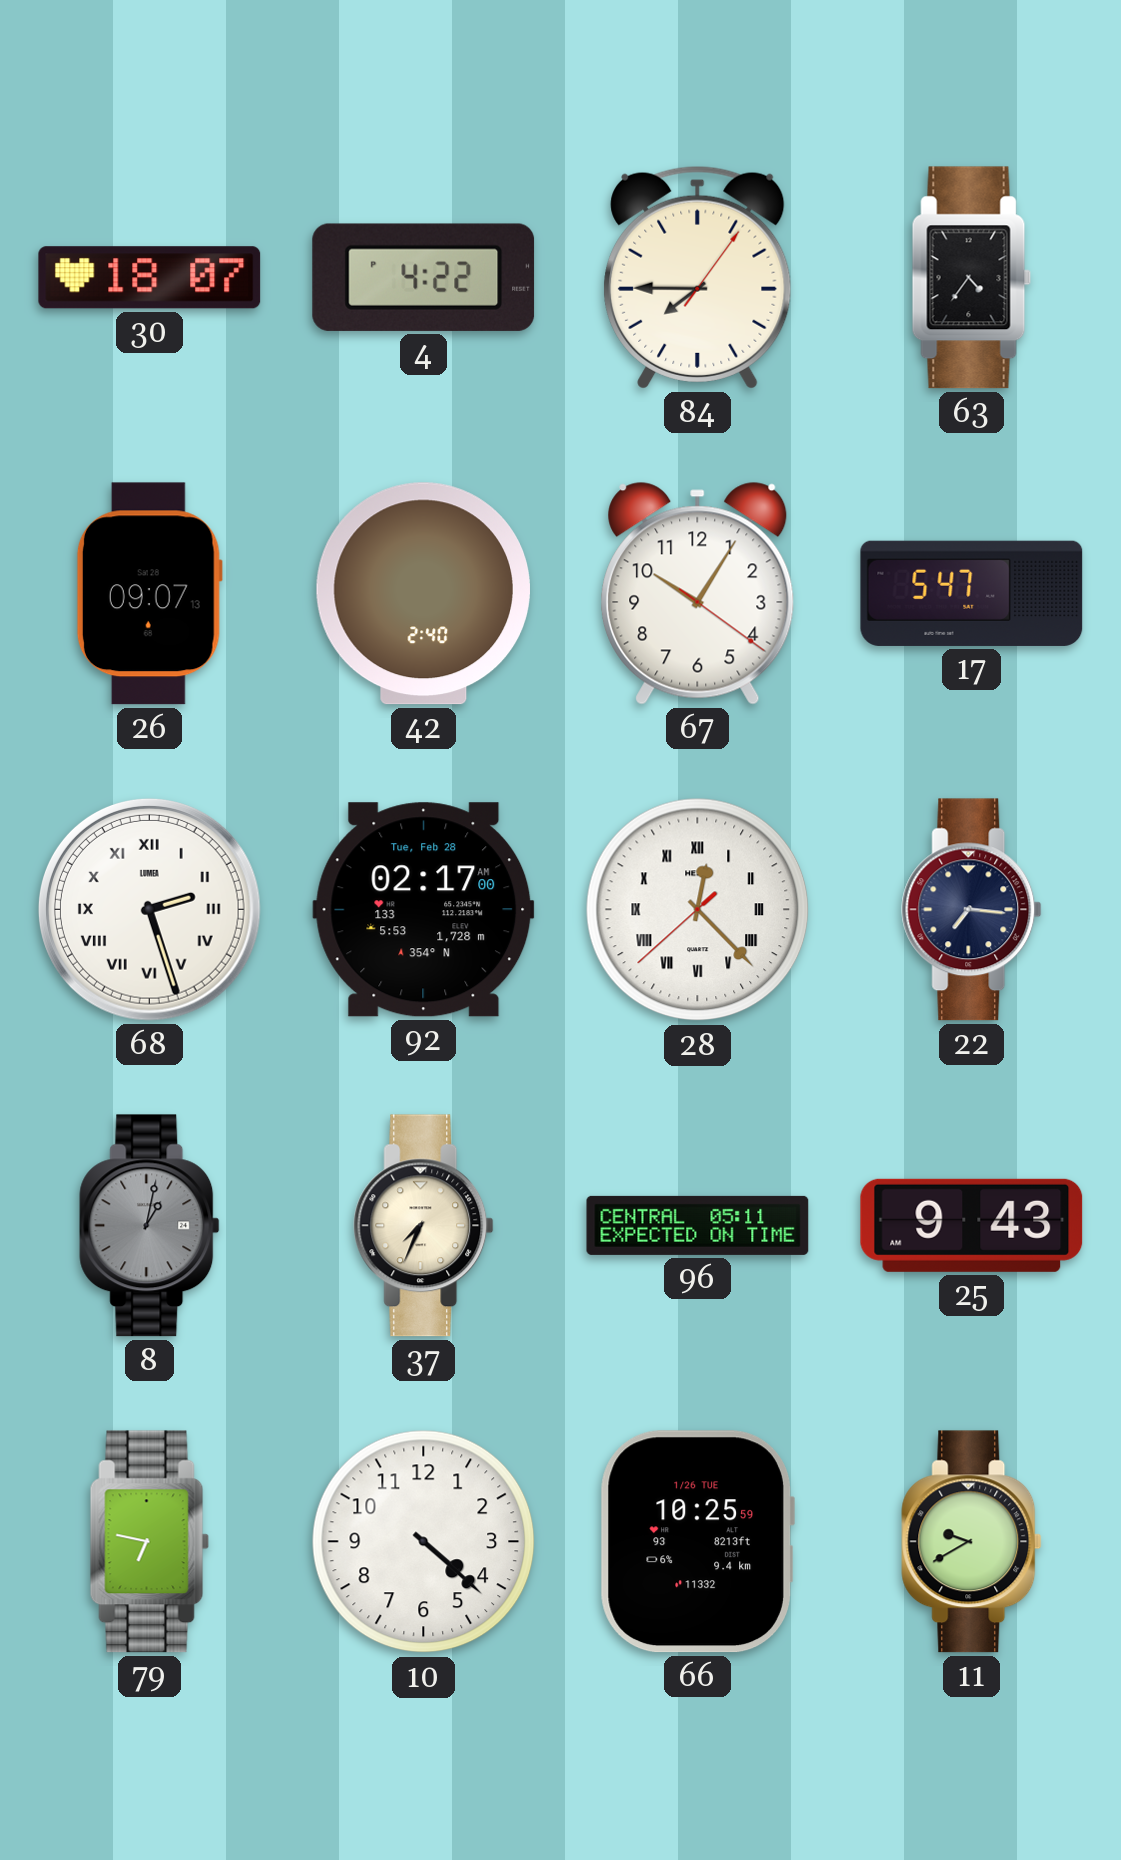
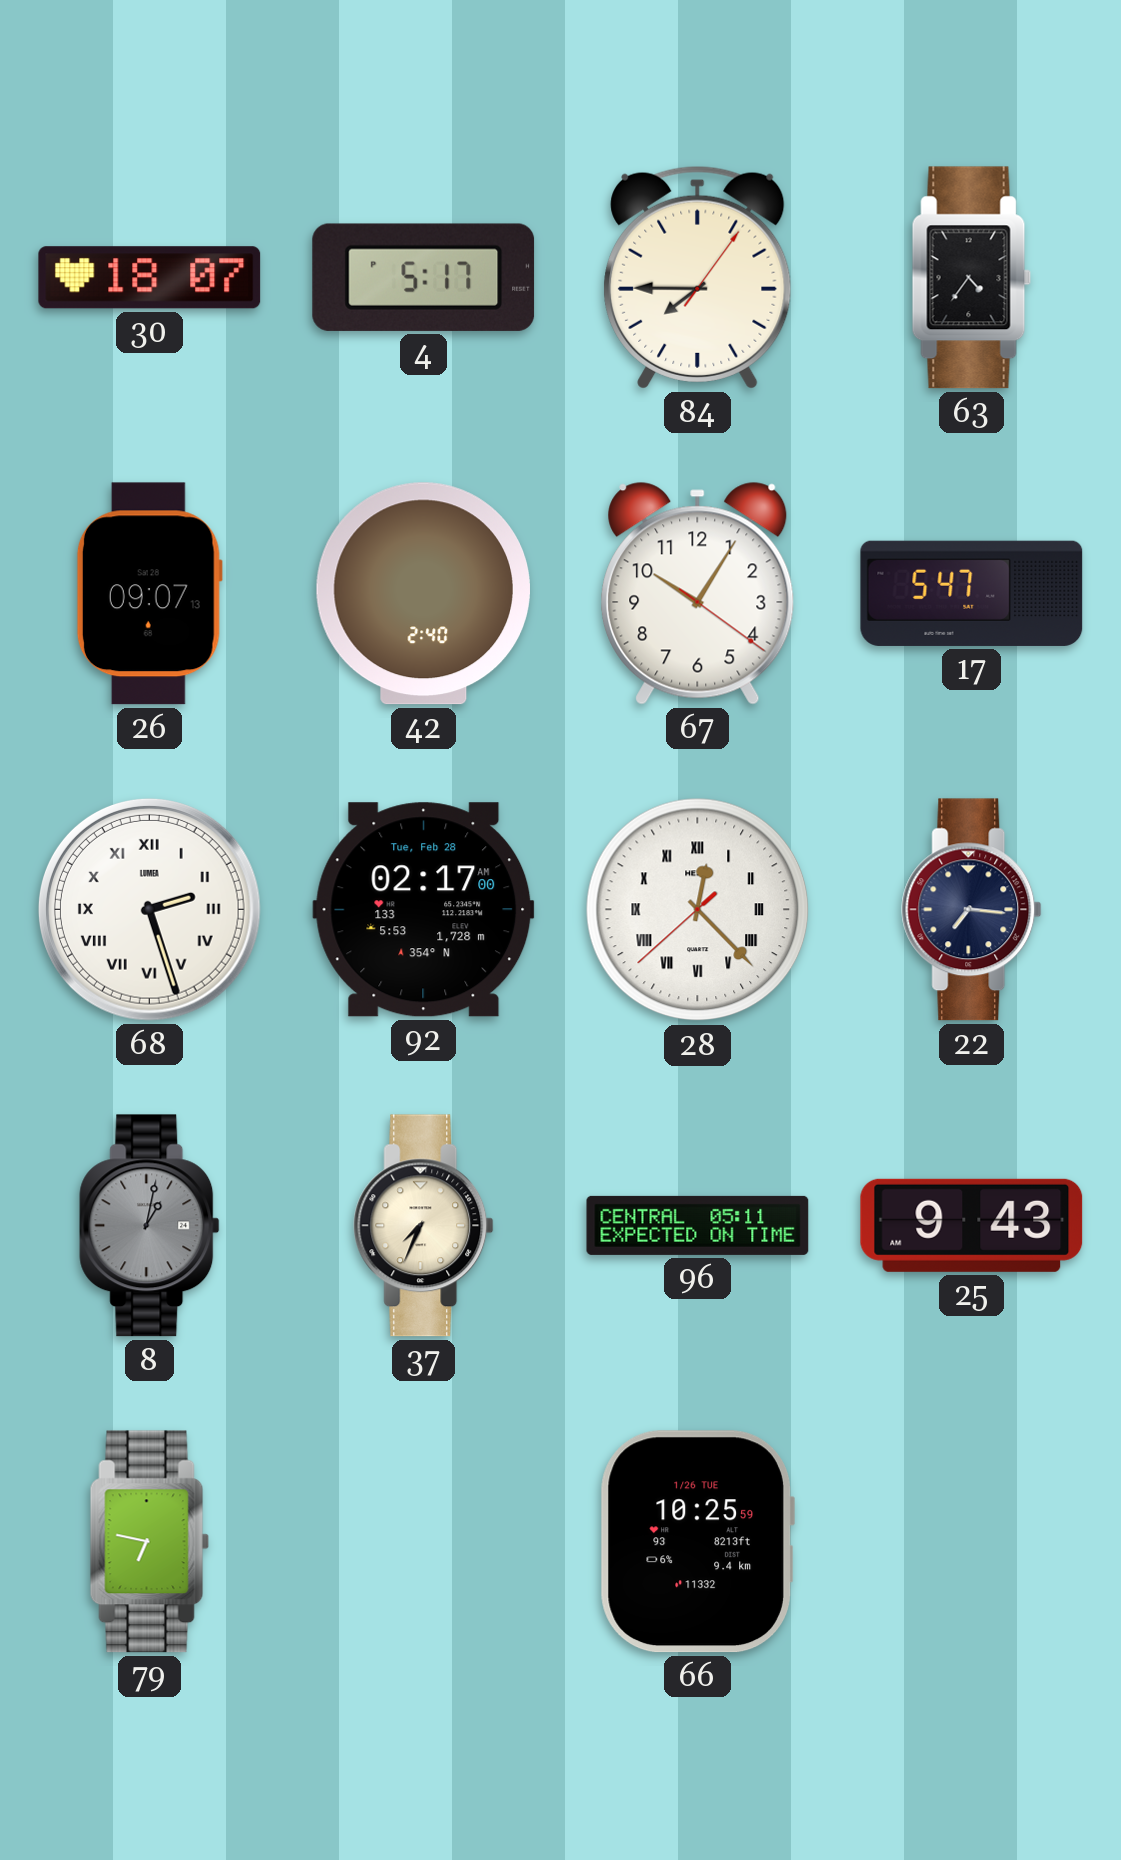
4: 4:22 -> 5:17 (424, 277)
10: 4:22 -> none (424, 1542)
11: 9:40 -> none (972, 1542)
